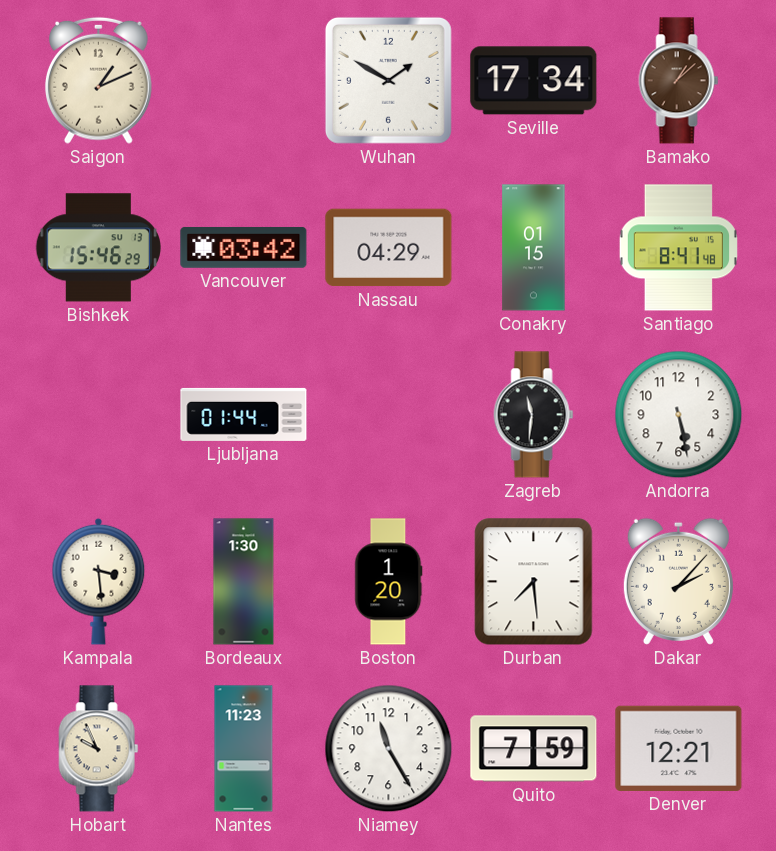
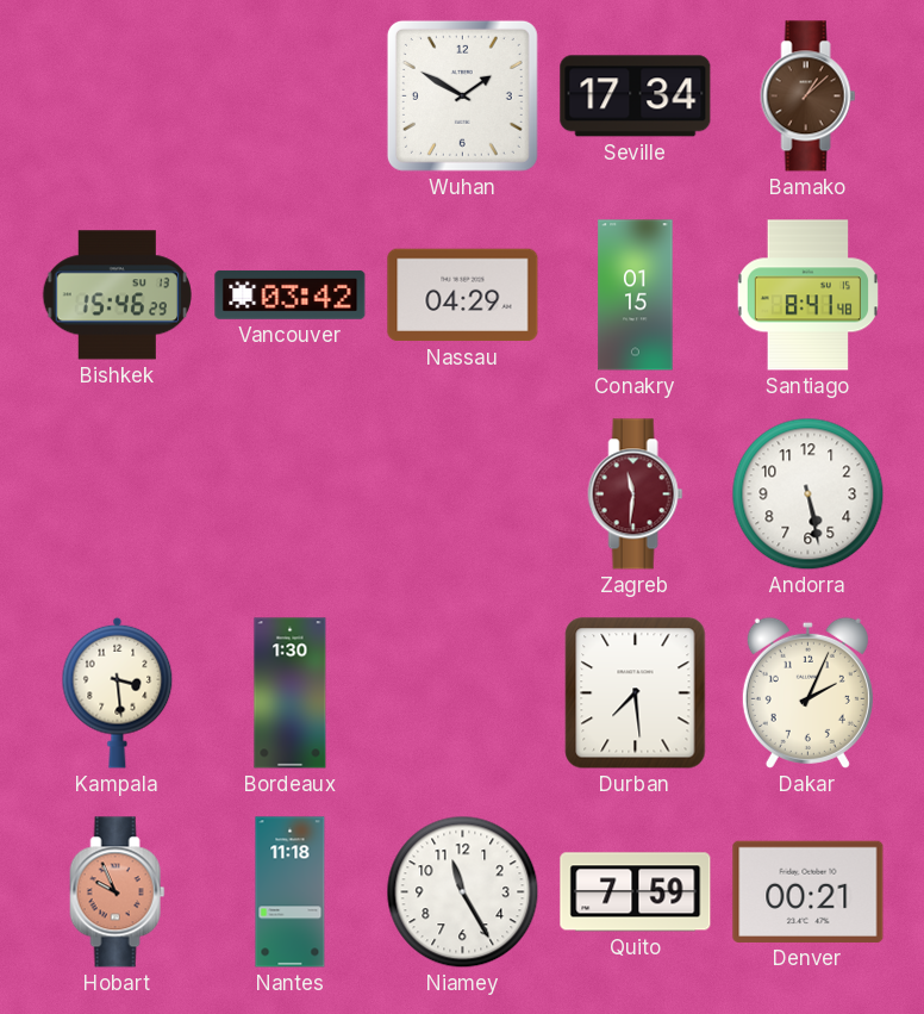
Saigon: 1:11 -> none (98, 80)
Ljubljana: 01:44 -> none (244, 414)
Zagreb dial: black -> burgundy (636, 494)
Boston: 1:20 -> none (389, 582)
Dakar: 2:07 -> 2:04 (807, 692)
Hobart dial: cream -> salmon (118, 892)
Nantes: 11:23 -> 11:18 (291, 892)
Denver: 12:21 -> 00:21 (808, 891)
